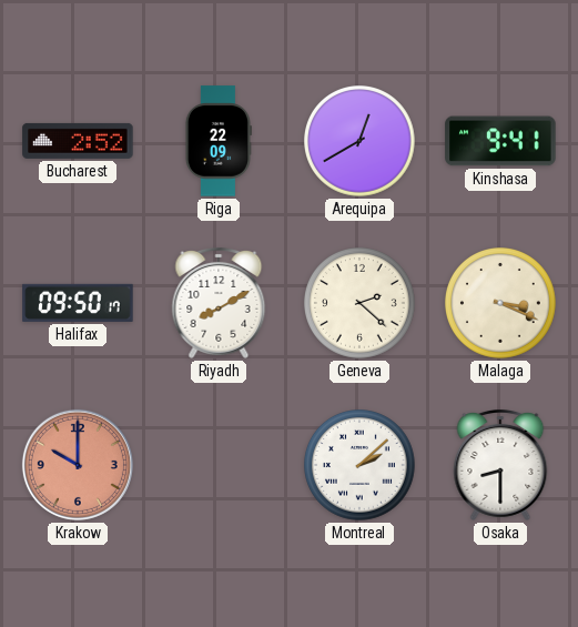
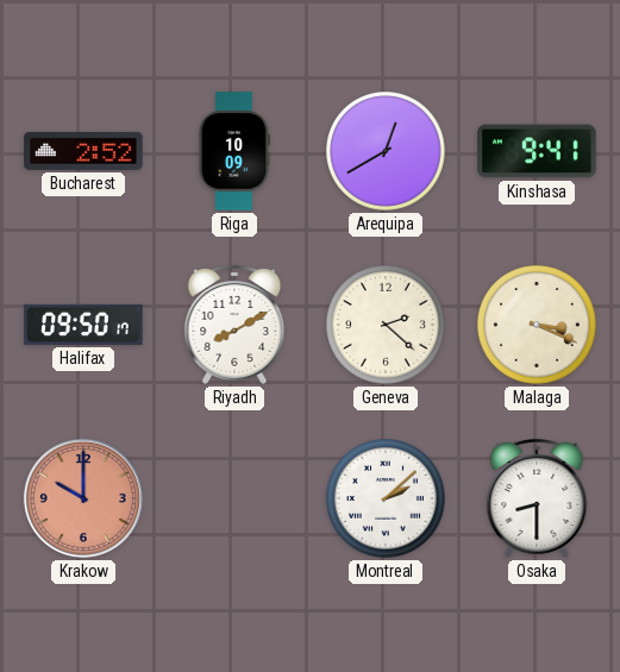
Riga: 22:09 -> 10:09 (233, 151)
